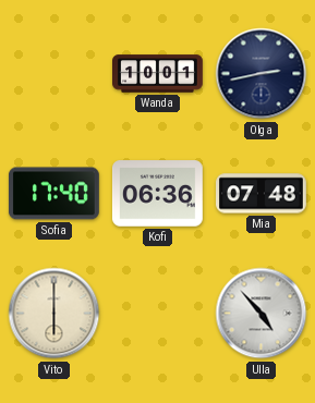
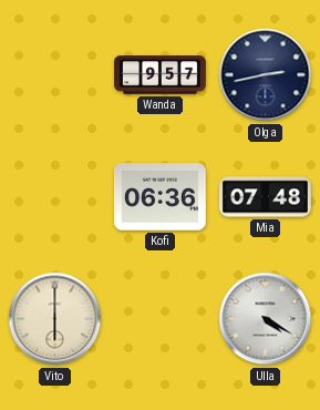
Wanda: 10:01 -> 9:57 (161, 75)
Sofia: 17:40 -> none (53, 194)
Ulla: 4:53 -> 4:20 (266, 319)
